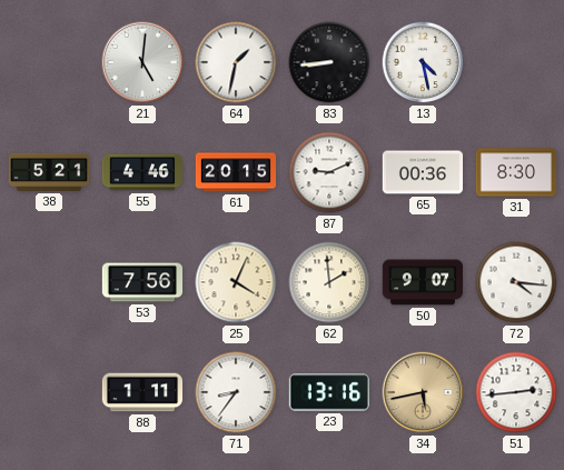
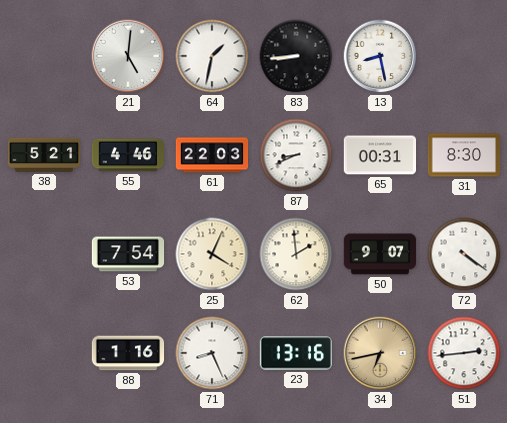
13: 4:28 -> 8:28 (380, 56)
61: 20:15 -> 22:03 (212, 155)
87: 9:11 -> 8:41 (296, 155)
65: 00:36 -> 00:31 (380, 155)
53: 7:56 -> 7:54 (128, 254)
72: 4:16 -> 4:21 (464, 254)
88: 1:11 -> 1:16 (128, 353)
71: 8:36 -> 8:26 (212, 353)
34: 5:43 -> 6:43 (380, 353)
